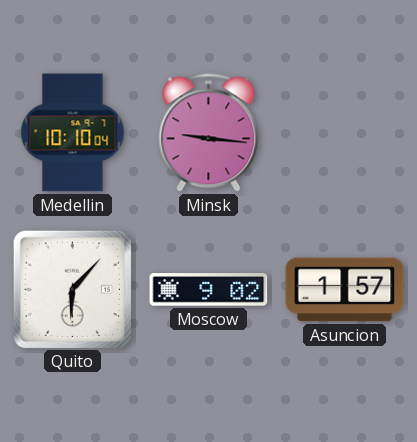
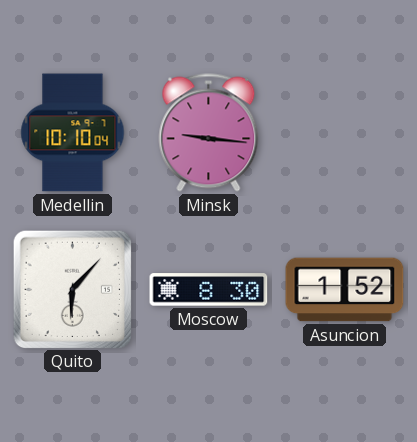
Moscow: 9:02 -> 8:30 (209, 290)
Asuncion: 1:57 -> 1:52 (345, 290)
